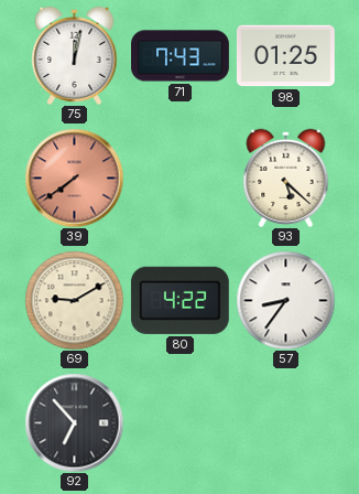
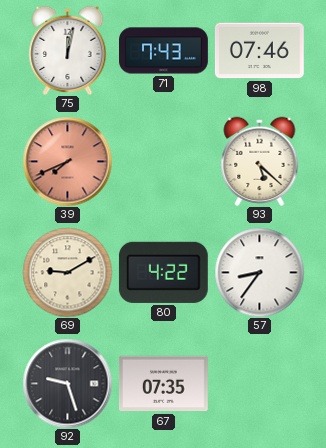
98: 01:25 -> 07:46 (259, 51)
39: 7:39 -> 7:41 (67, 161)
92: 6:53 -> 9:27 (67, 383)
67: none -> 07:35 (163, 384)
